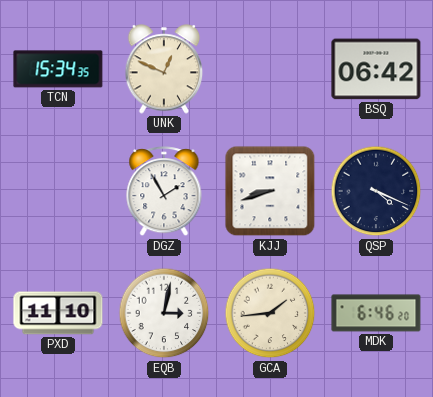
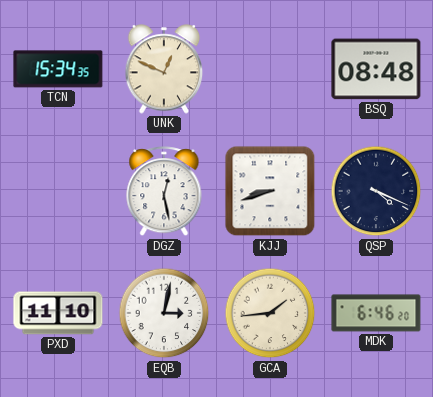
BSQ: 06:42 -> 08:48 (376, 69)
DGZ: 1:55 -> 12:28 (164, 192)
